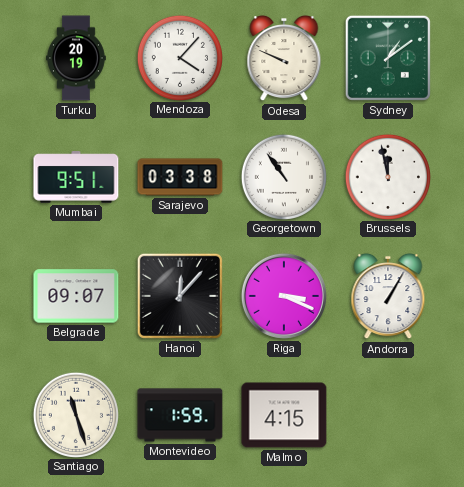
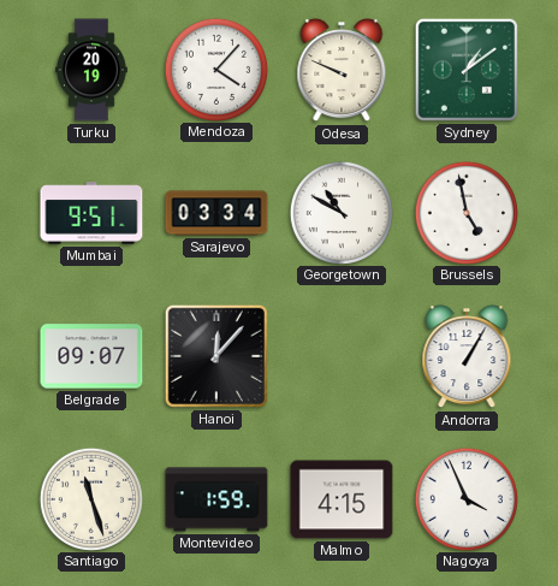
Sarajevo: 03:38 -> 03:34 (216, 213)
Georgetown: 10:54 -> 10:50 (340, 212)
Brussels: 11:58 -> 4:58 (465, 212)
Riga: 3:19 -> none (284, 296)
Nagoya: none -> 3:56 (465, 498)
